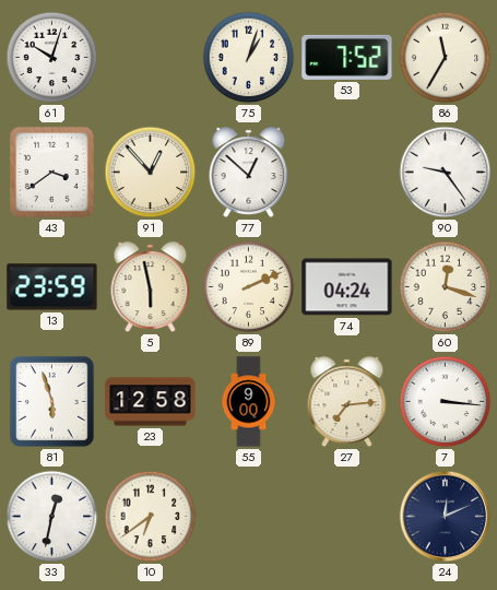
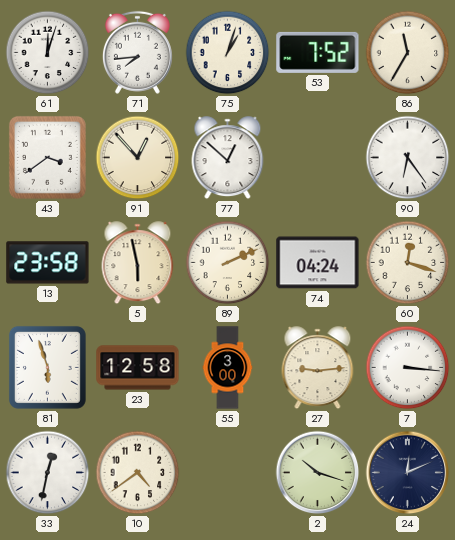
61: 10:03 -> 12:03 (48, 53)
71: none -> 7:44 (137, 52)
90: 9:24 -> 6:24 (408, 158)
13: 23:59 -> 23:58 (48, 263)
55: 9:00 -> 3:00 (228, 368)
27: 7:14 -> 9:14 (318, 368)
10: 6:39 -> 4:39 (138, 473)
2: none -> 10:18 (318, 473)
